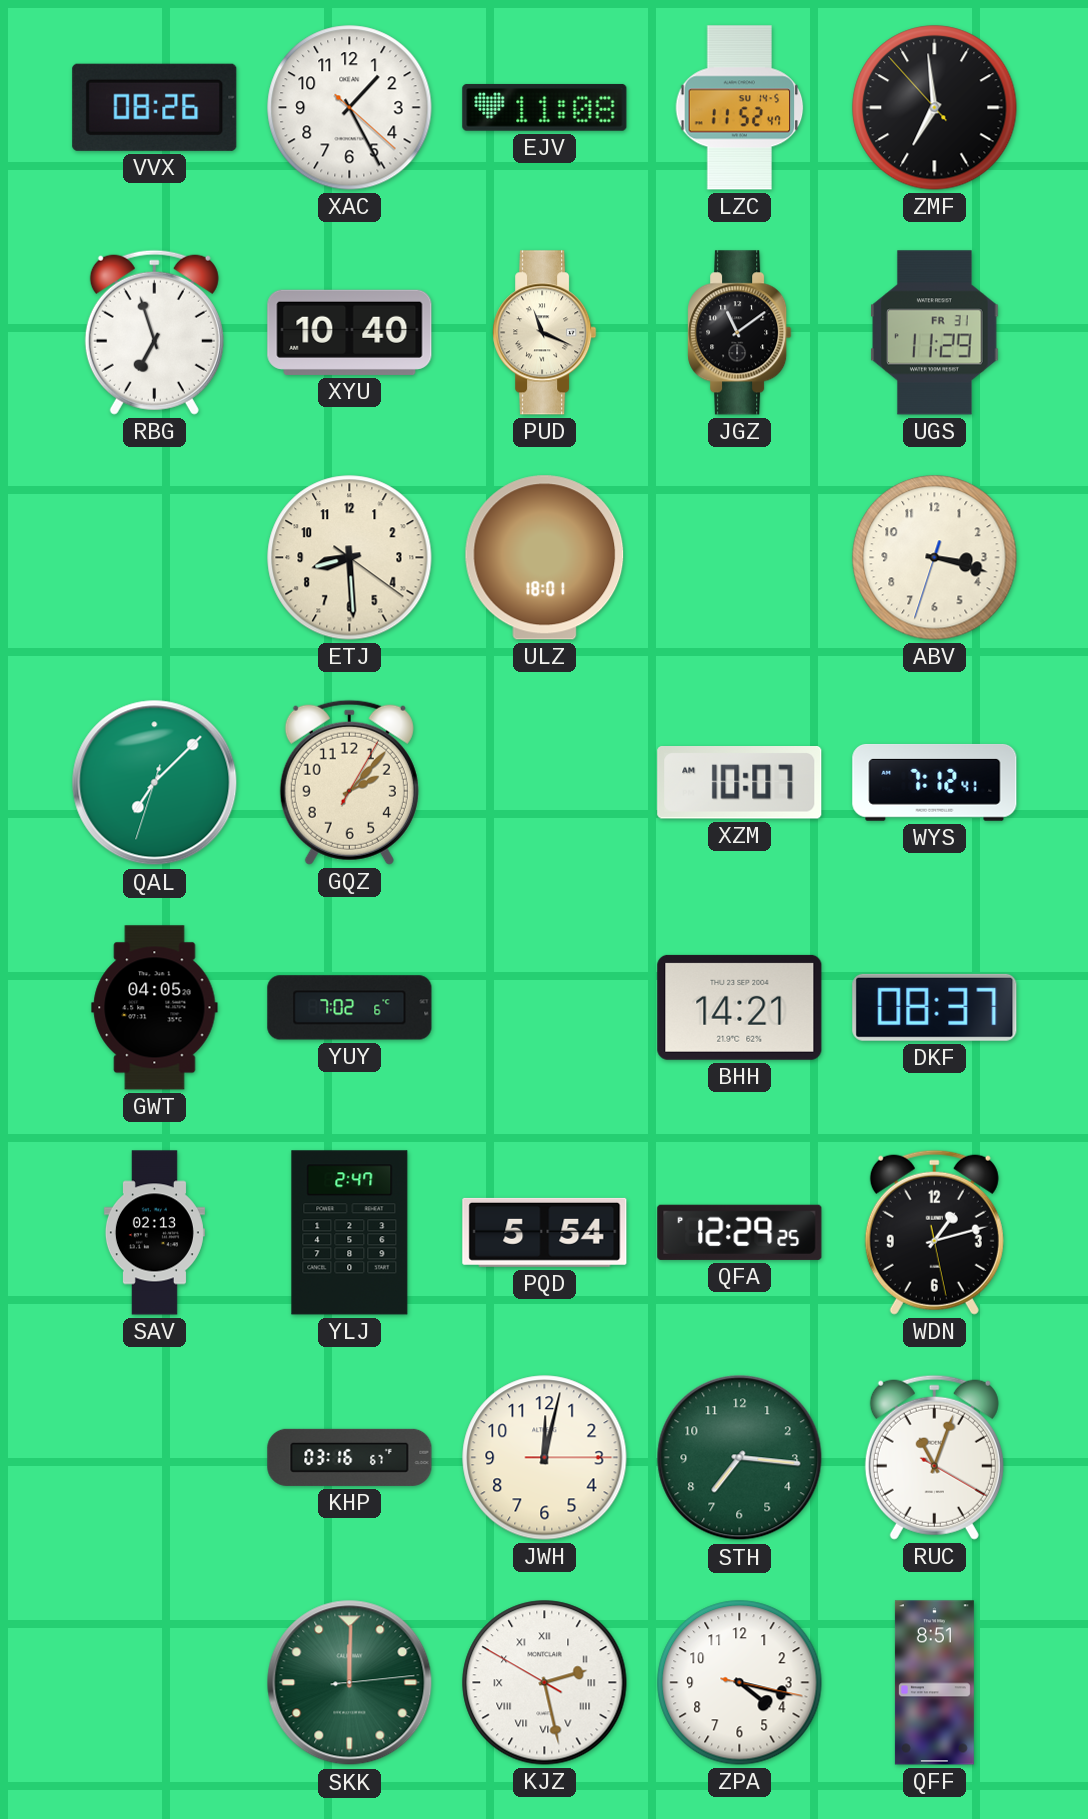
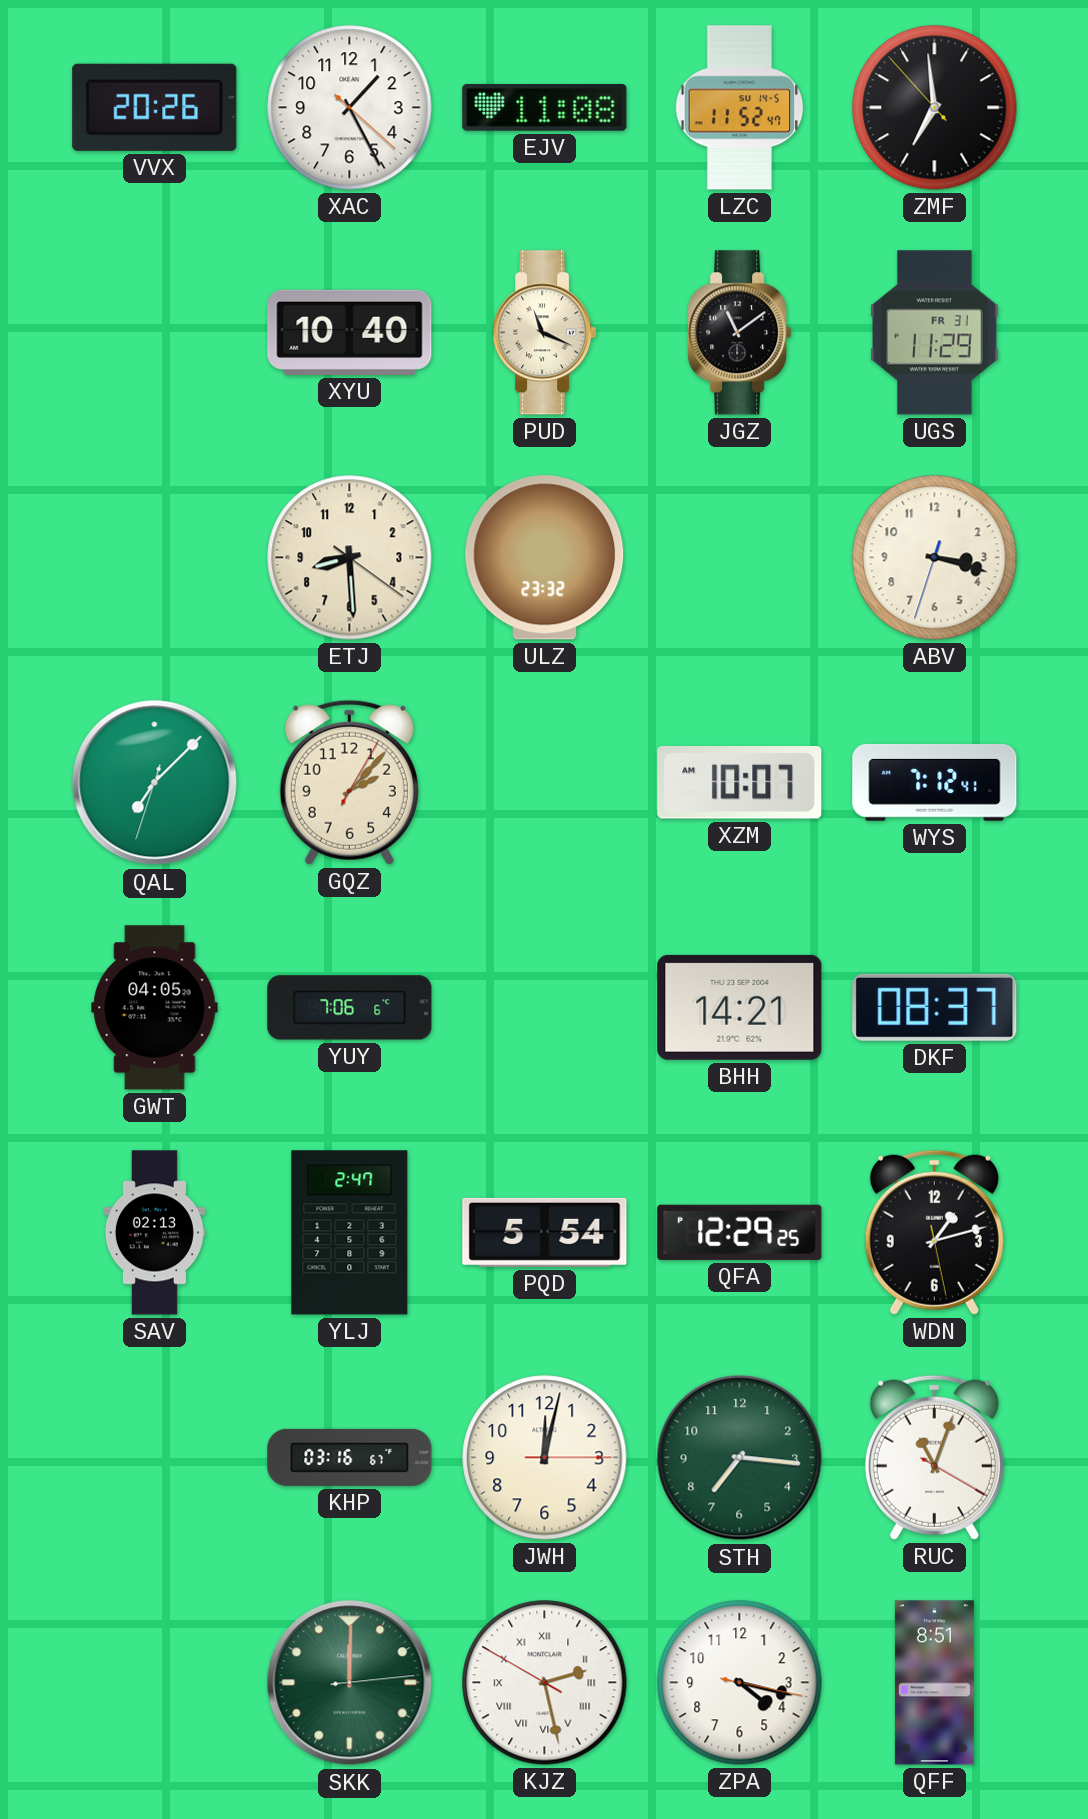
VVX: 08:26 -> 20:26 (155, 107)
RBG: 6:57 -> none (154, 332)
ULZ: 18:01 -> 23:32 (545, 558)
YUY: 7:02 -> 7:06 (350, 1008)
